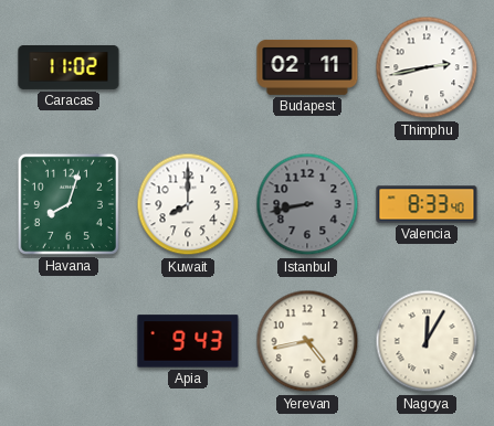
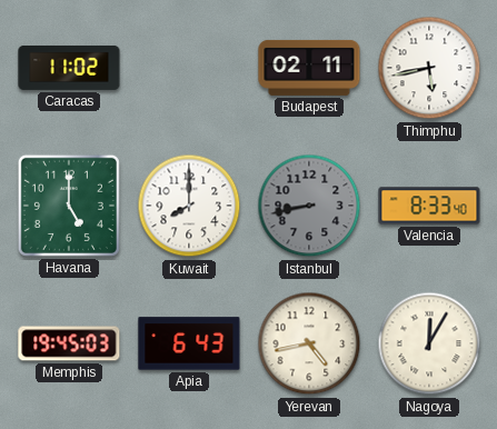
Thimphu: 2:43 -> 5:43 (429, 68)
Havana: 8:03 -> 5:00 (69, 206)
Memphis: none -> 19:45 (69, 343)
Apia: 9:43 -> 6:43 (189, 343)
